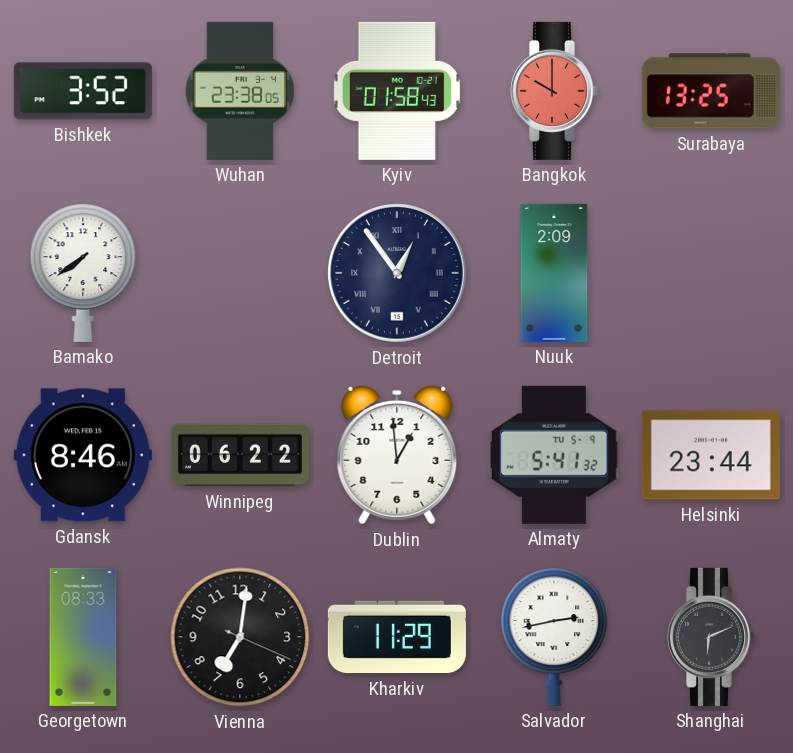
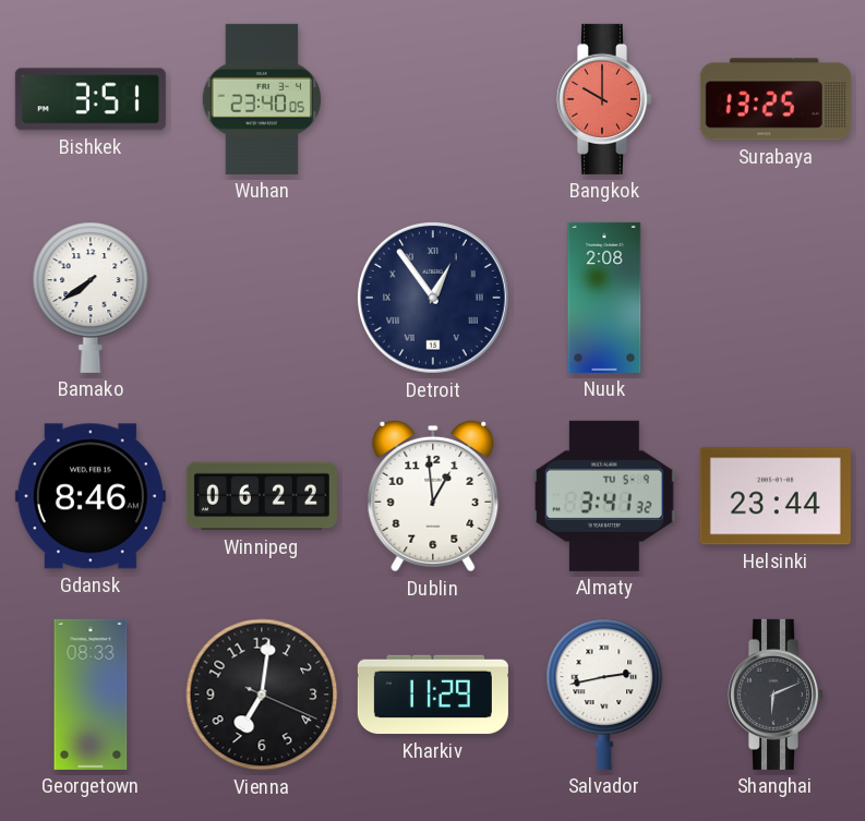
Bishkek: 3:52 -> 3:51 (91, 99)
Wuhan: 23:38 -> 23:40 (262, 99)
Kyiv: 01:58 -> none (396, 91)
Nuuk: 2:09 -> 2:08 (604, 298)
Almaty: 5:41 -> 3:41 (604, 496)
